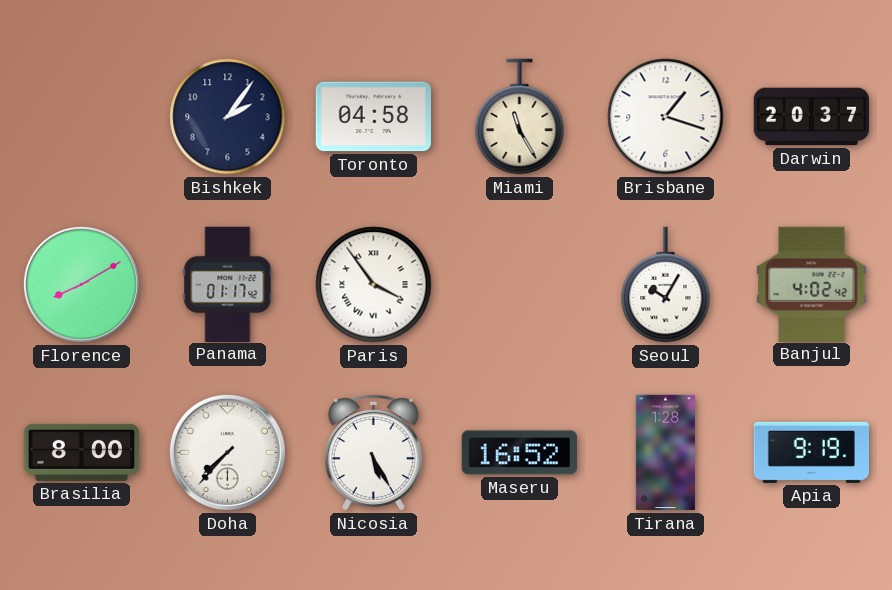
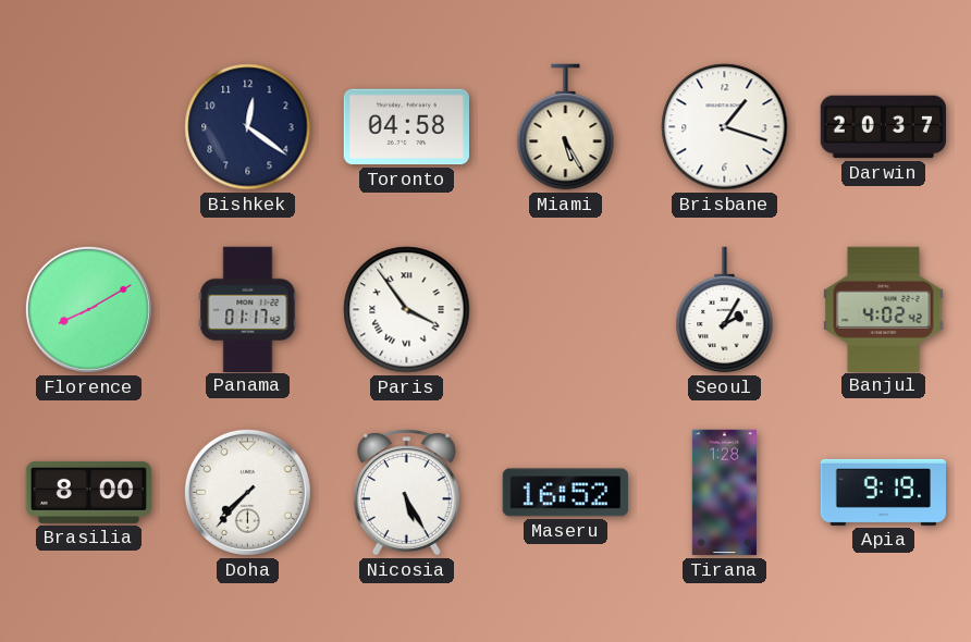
Bishkek: 2:06 -> 12:21 (248, 127)
Miami: 11:25 -> 5:25 (566, 127)
Seoul: 10:05 -> 2:05 (725, 310)
